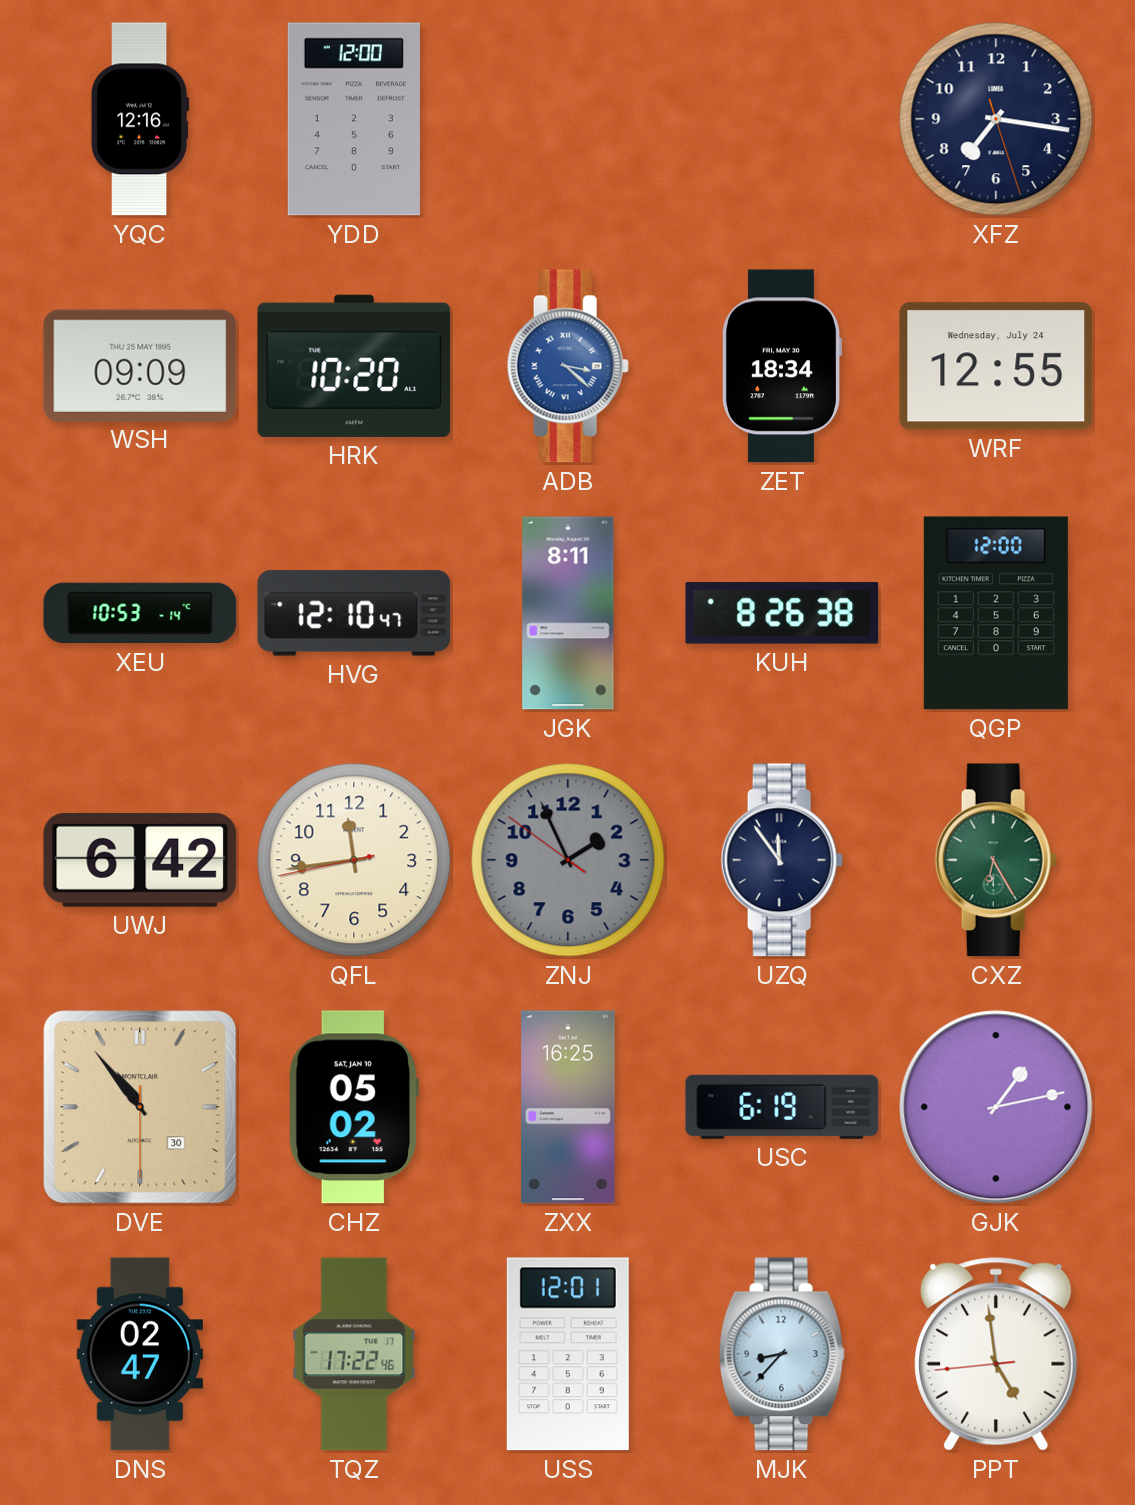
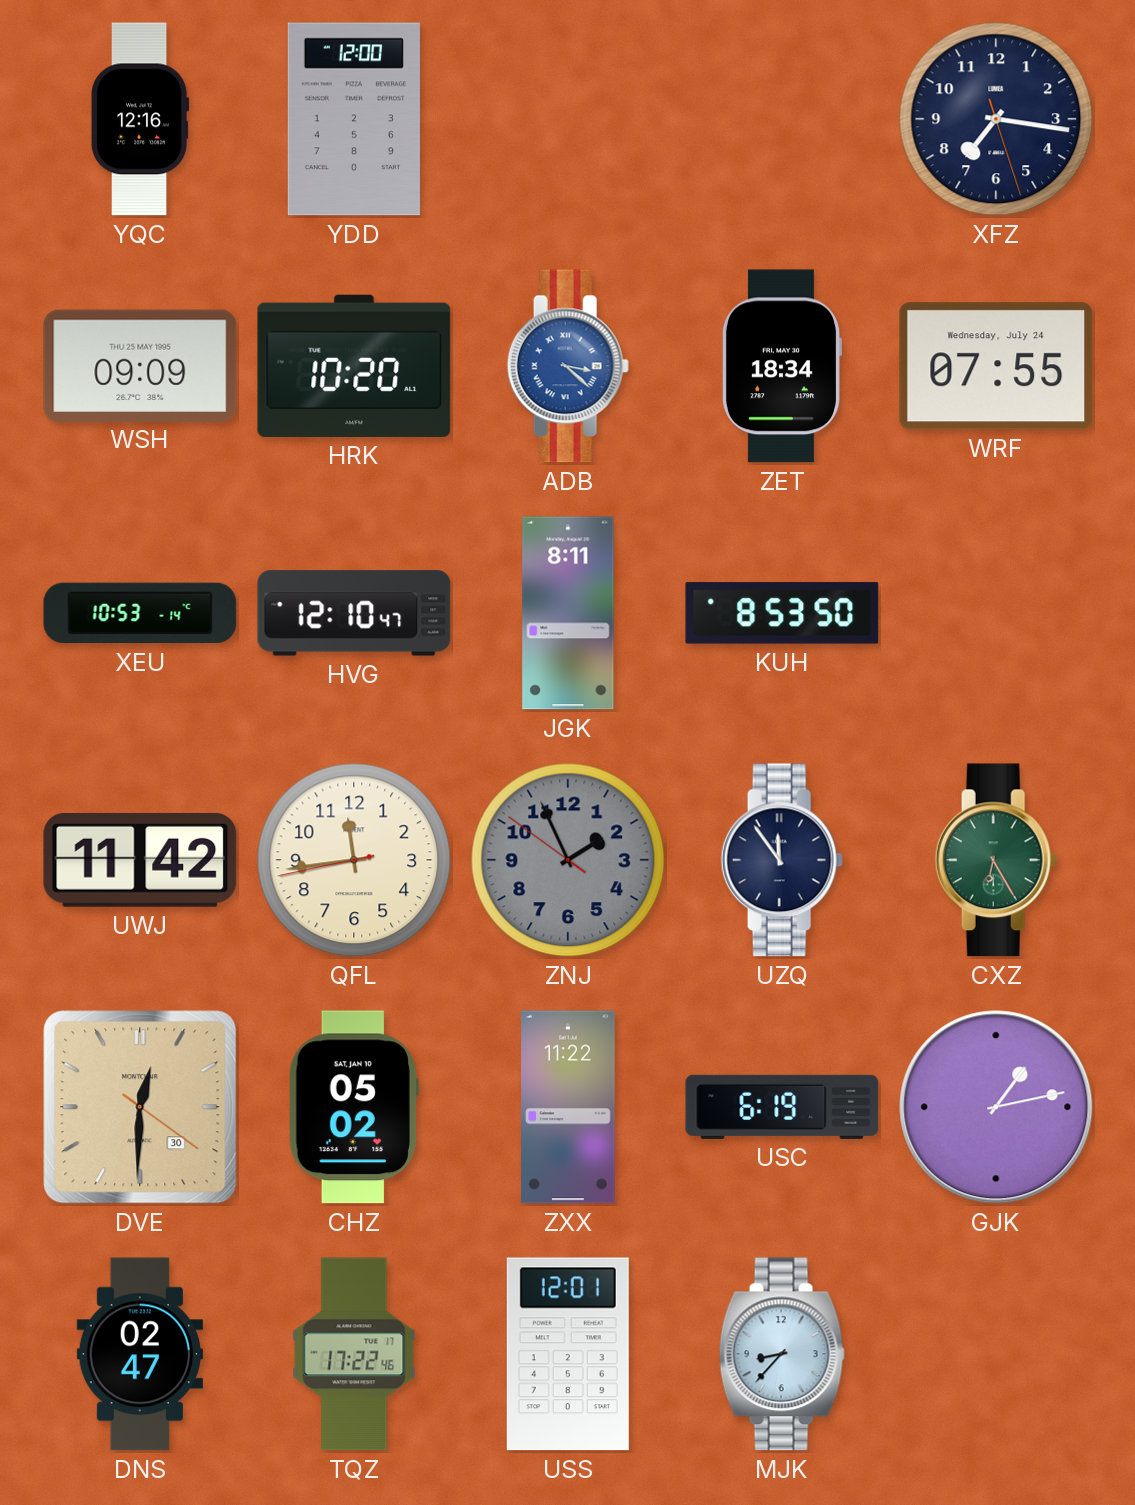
WRF: 12:55 -> 07:55 (996, 366)
KUH: 8:26 -> 8:53 (782, 613)
QGP: 12:00 -> none (996, 613)
UWJ: 6:42 -> 11:42 (140, 860)
DVE: 10:53 -> 12:30 (140, 1107)
ZXX: 16:25 -> 11:22 (569, 1107)
PPT: 4:58 -> none (996, 1354)
